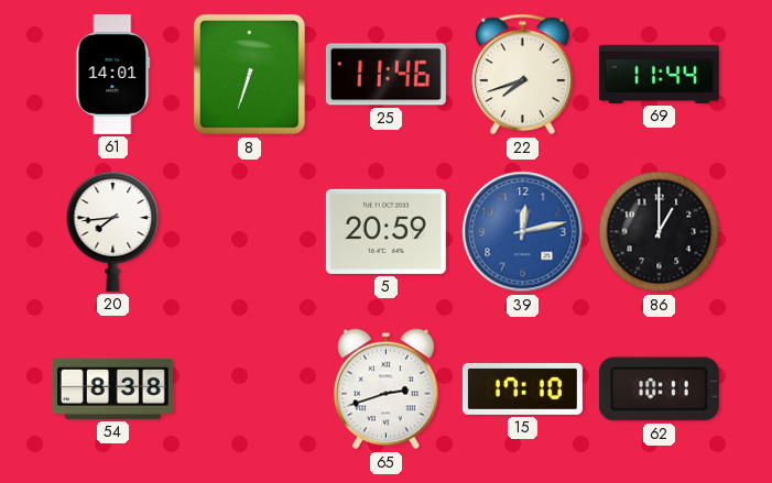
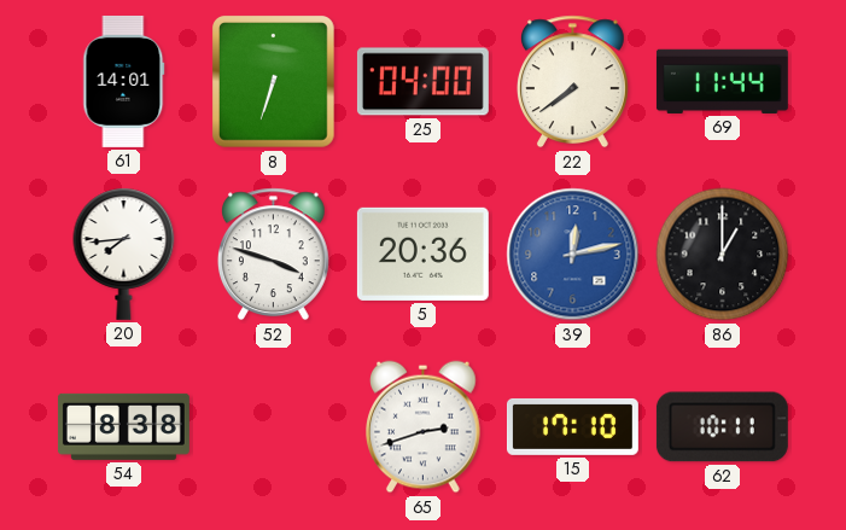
25: 11:46 -> 04:00 (422, 82)
22: 7:42 -> 7:39 (572, 82)
52: none -> 3:48 (273, 255)
5: 20:59 -> 20:36 (422, 254)
